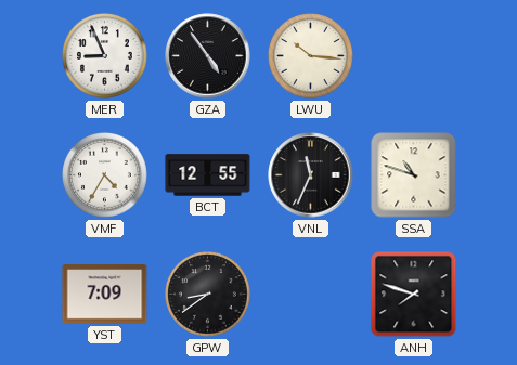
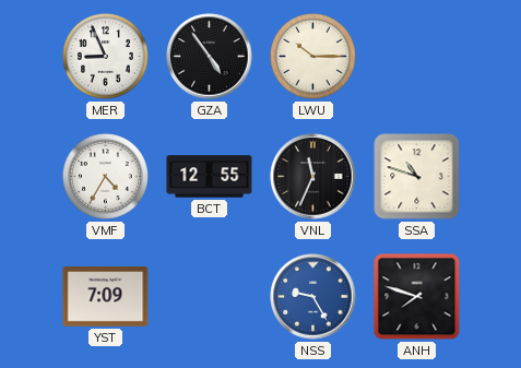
LWU: 10:16 -> 10:15 (313, 57)
GPW: 8:39 -> none (208, 295)
NSS: none -> 9:25 (313, 297)
